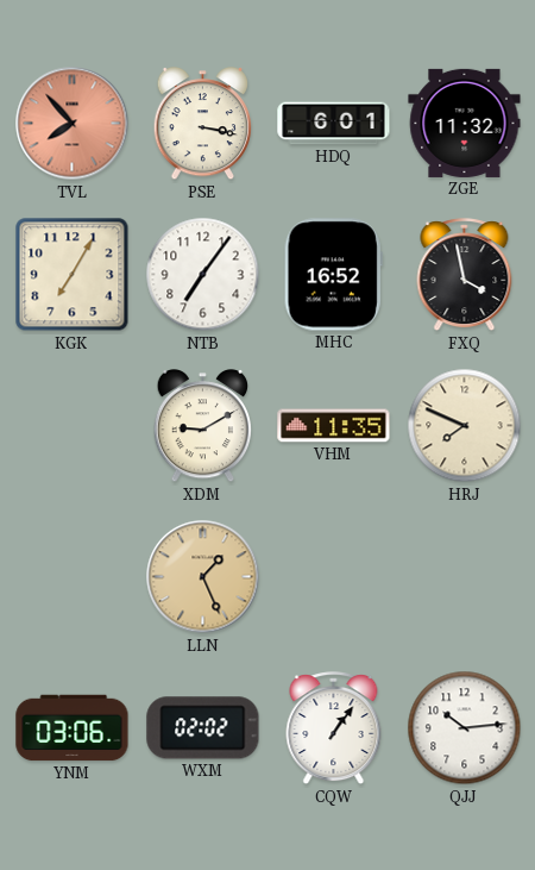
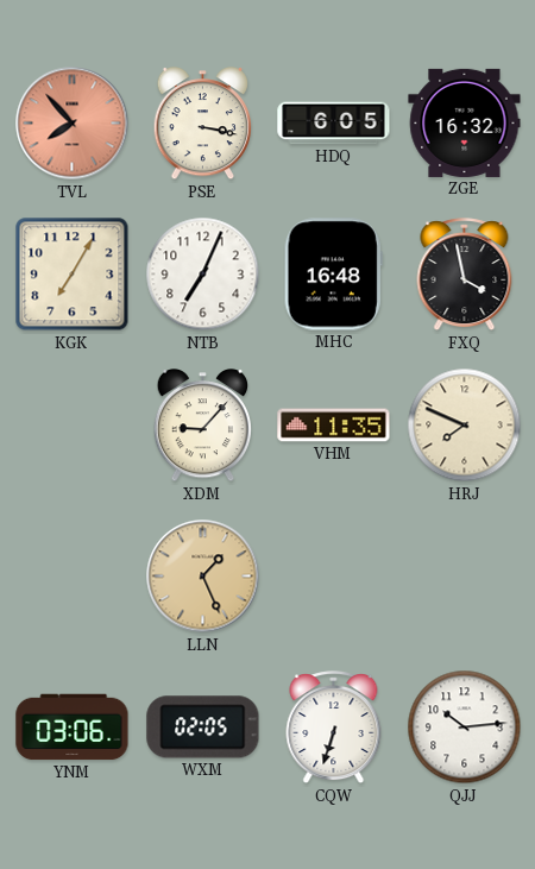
HDQ: 6:01 -> 6:05 (334, 124)
ZGE: 11:32 -> 16:32 (465, 122)
NTB: 7:06 -> 7:04 (203, 275)
MHC: 16:52 -> 16:48 (333, 275)
XDM: 9:10 -> 9:07 (203, 427)
WXM: 02:02 -> 02:05 (203, 728)
CQW: 1:06 -> 6:33 (334, 728)
